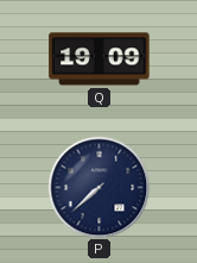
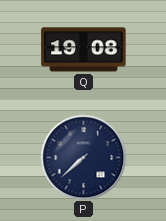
Q: 19:09 -> 19:08 (84, 50)
